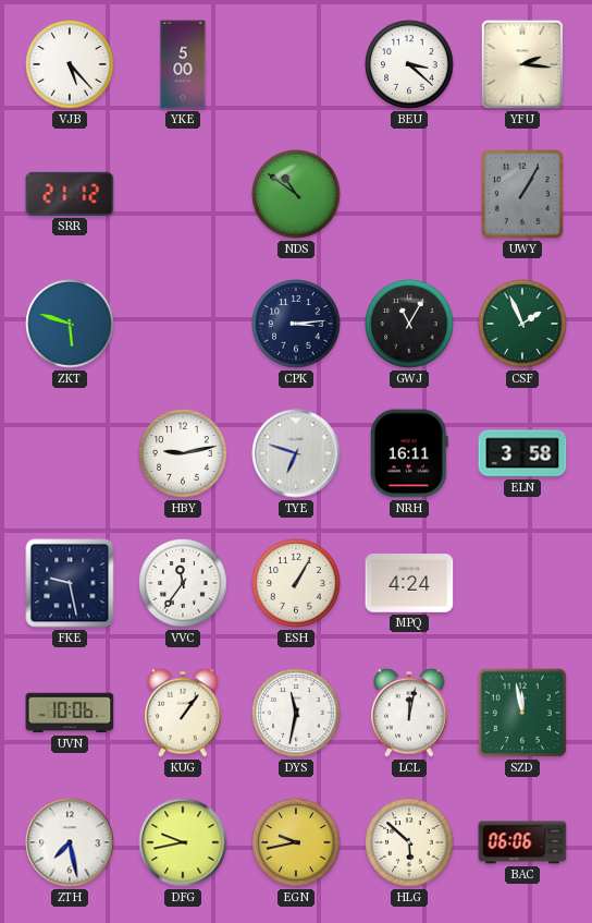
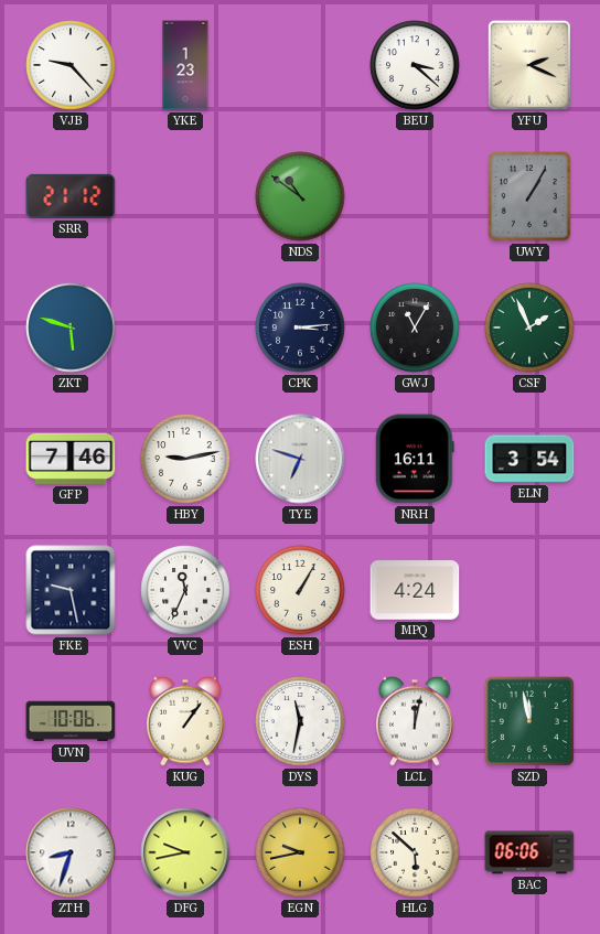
VJB: 5:23 -> 9:23 (71, 65)
YKE: 5:00 -> 1:23 (185, 65)
YFU: 2:16 -> 2:19 (529, 65)
GFP: none -> 7:46 (71, 459)
ELN: 3:58 -> 3:54 (529, 459)
VVC: 11:36 -> 11:34 (185, 590)
ZTH: 7:28 -> 8:33 (71, 852)
